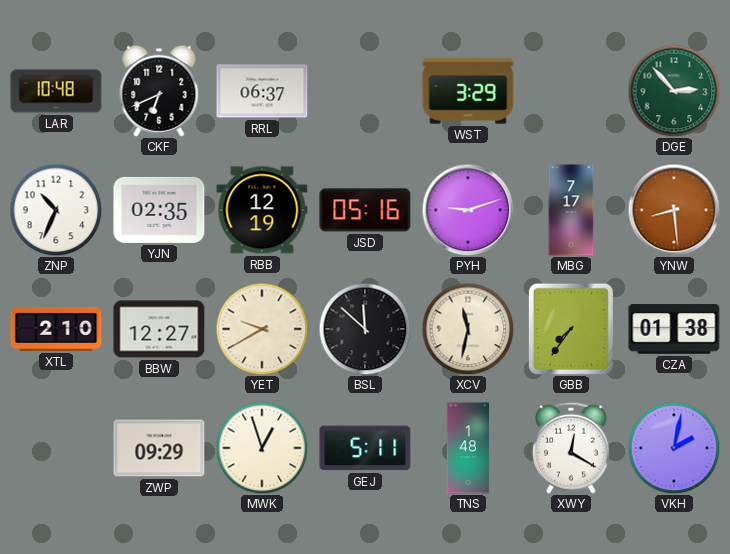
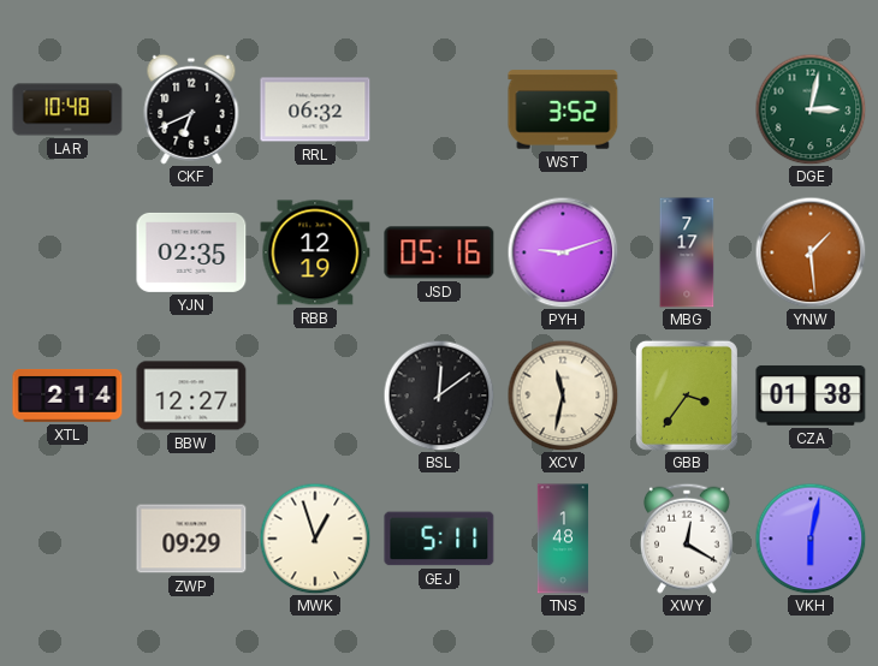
RRL: 06:37 -> 06:32 (315, 109)
WST: 3:29 -> 3:52 (563, 109)
DGE: 2:53 -> 3:02 (811, 109)
ZNP: 10:34 -> none (56, 210)
YNW: 8:29 -> 1:29 (811, 252)
XTL: 2:10 -> 2:14 (67, 396)
YET: 9:40 -> none (262, 329)
BSL: 11:52 -> 12:09 (439, 396)
GBB: 7:36 -> 3:36 (687, 396)
VKH: 2:02 -> 6:02 (811, 539)
